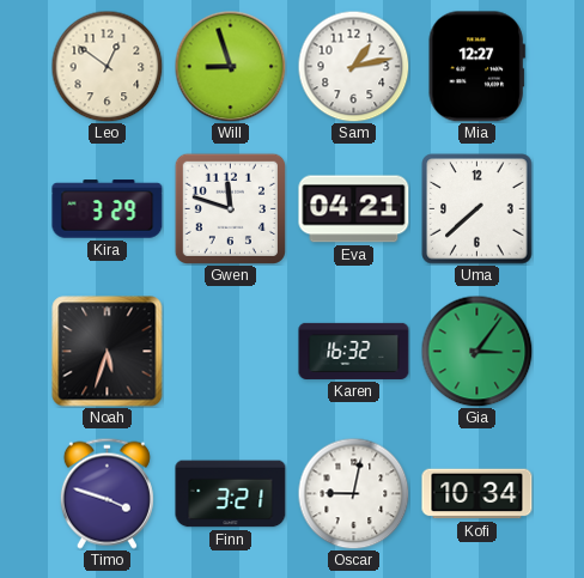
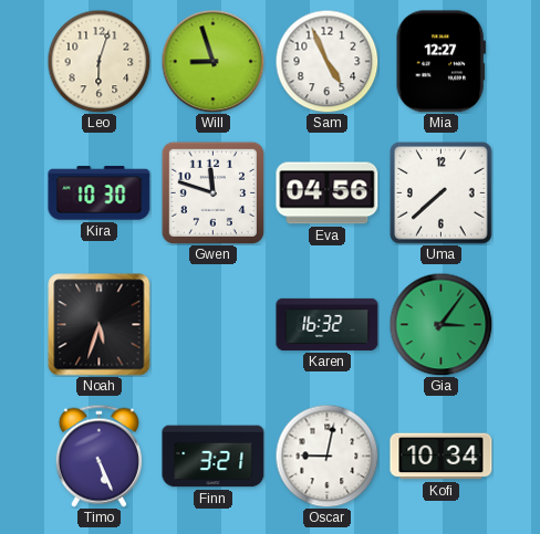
Leo: 12:51 -> 6:03 (98, 61)
Sam: 1:13 -> 4:56 (326, 61)
Kira: 3:29 -> 10:30 (100, 193)
Eva: 04:21 -> 04:56 (328, 193)
Timo: 3:48 -> 5:26 (98, 456)
